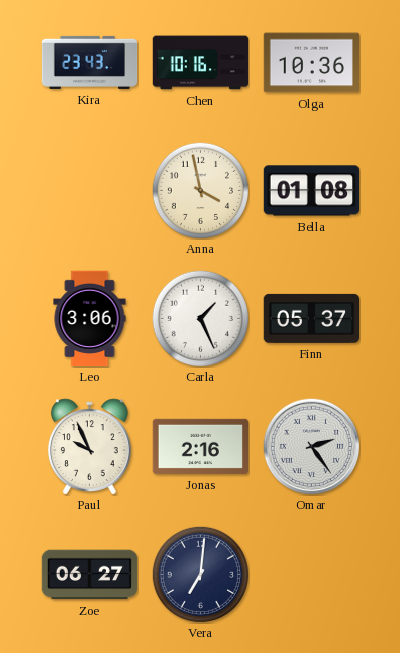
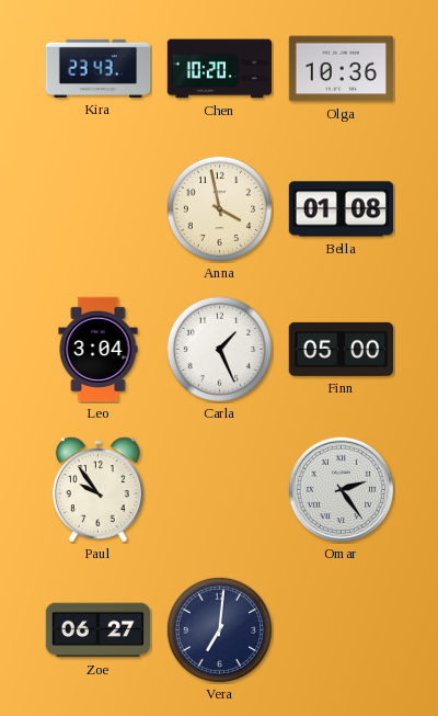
Chen: 10:16 -> 10:20 (220, 69)
Leo: 3:06 -> 3:04 (99, 350)
Finn: 05:37 -> 05:00 (341, 349)
Paul: 9:56 -> 9:54 (97, 490)
Jonas: 2:16 -> none (200, 446)
